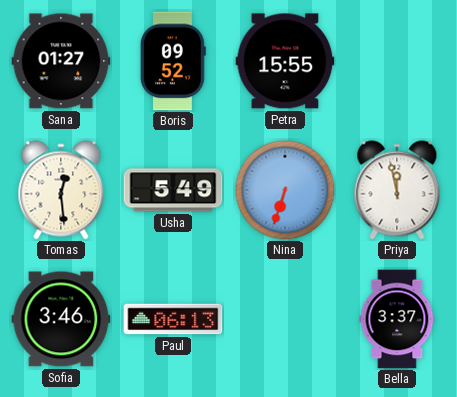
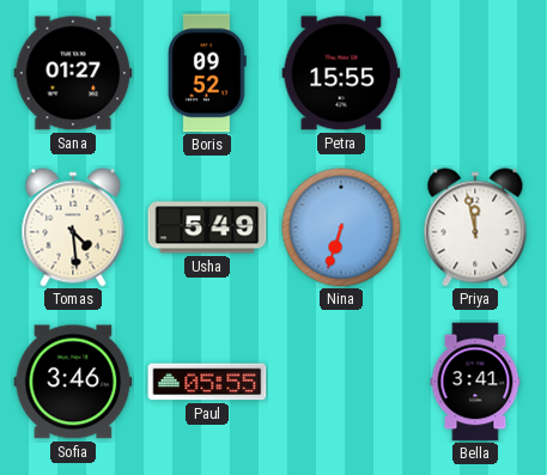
Tomas: 12:29 -> 4:29 (73, 227)
Paul: 06:13 -> 05:55 (207, 382)
Bella: 3:37 -> 3:41 (475, 382)
